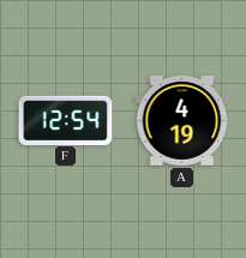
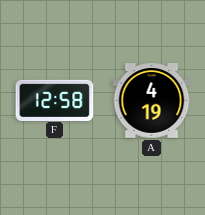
F: 12:54 -> 12:58 (55, 100)
